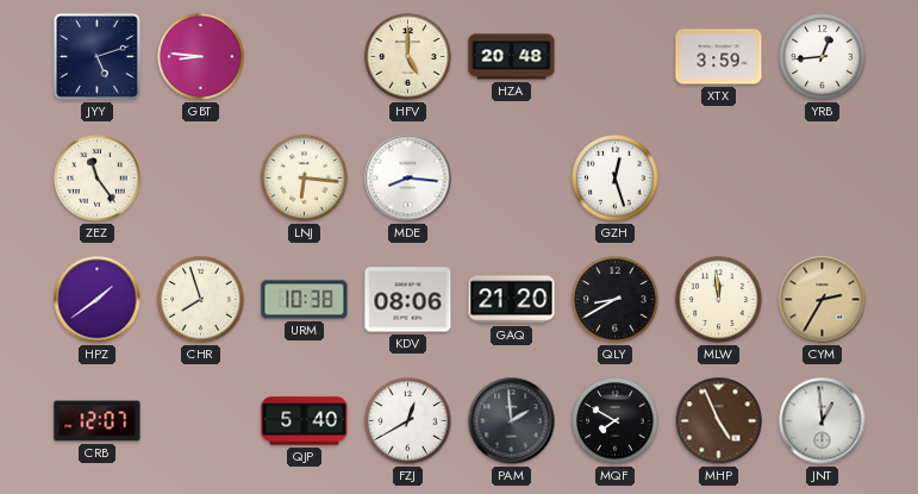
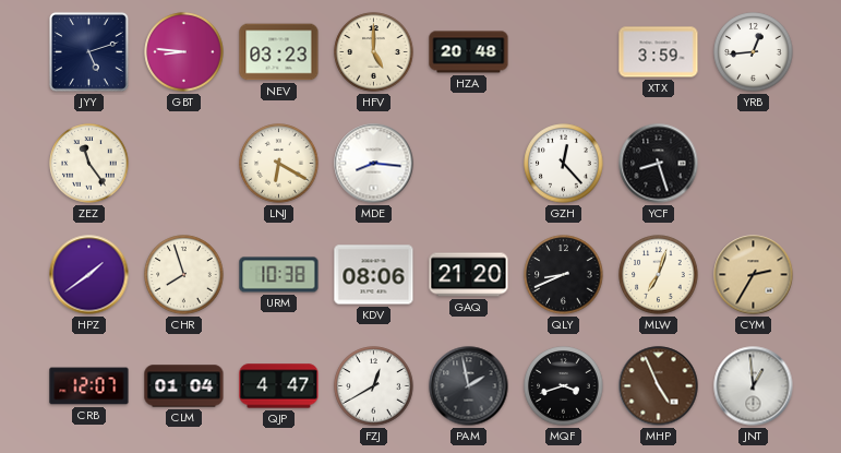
NEV: none -> 03:23 (279, 52)
LNJ: 6:16 -> 6:20 (279, 164)
GZH: 12:27 -> 12:23 (564, 164)
YCF: none -> 8:27 (659, 164)
QLY: 8:40 -> 8:41 (564, 275)
MLW: 11:59 -> 7:03 (659, 275)
CLM: none -> 01:04 (184, 386)
QJP: 5:40 -> 4:47 (279, 386)
PAM: 1:59 -> 1:58 (469, 386)
MQF: 7:50 -> 3:42 (564, 386)
